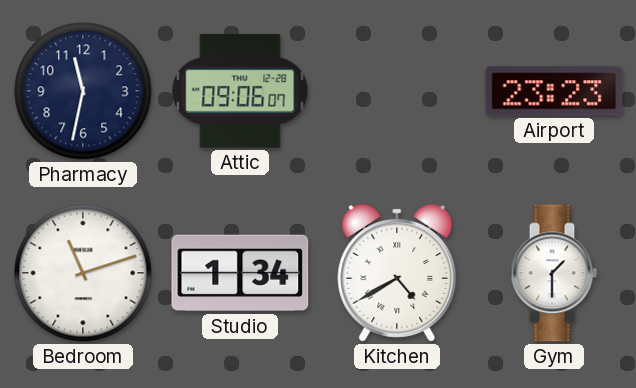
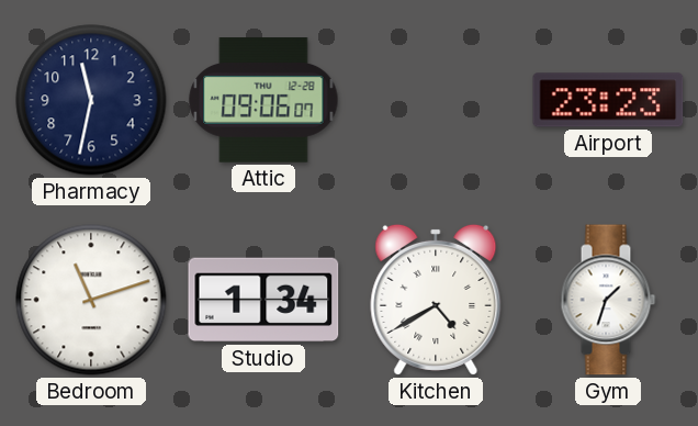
Gym: 1:30 -> 1:33 (608, 300)
